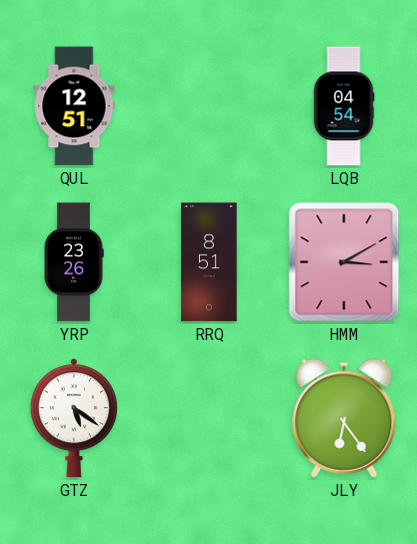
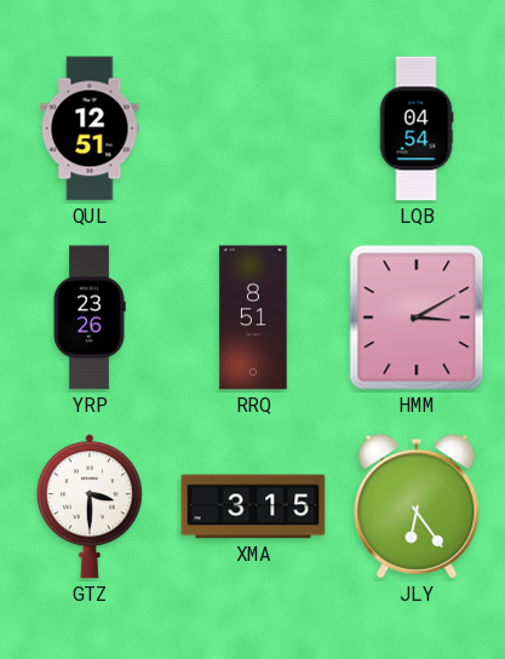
GTZ: 5:21 -> 3:30 (90, 506)
XMA: none -> 3:15 (253, 506)
